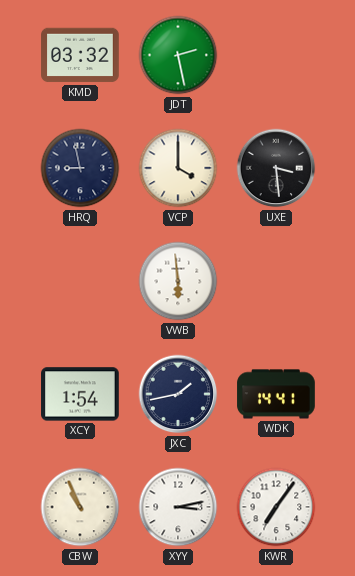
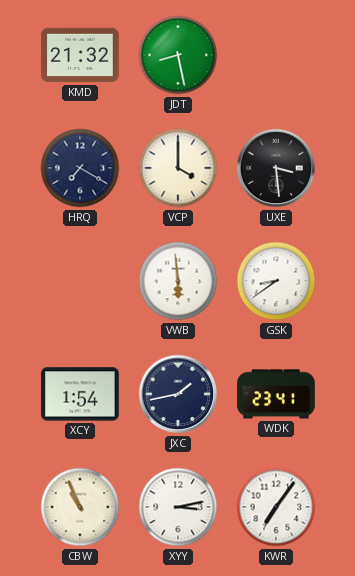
KMD: 03:32 -> 21:32 (80, 55)
JDT: 2:28 -> 8:28 (178, 55)
HRQ: 8:58 -> 7:20 (80, 168)
GSK: none -> 8:39 (276, 281)
WDK: 14:41 -> 23:41 (276, 394)
